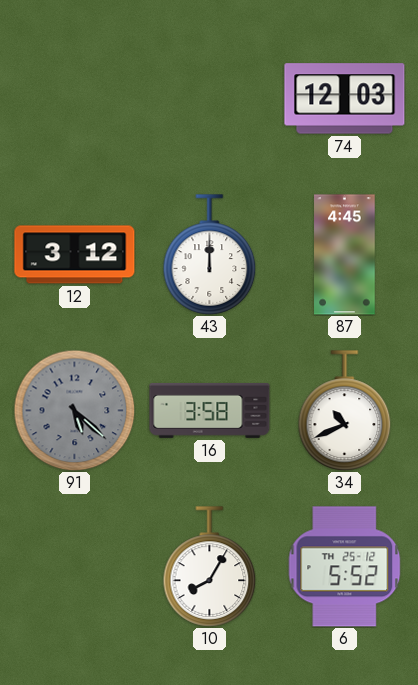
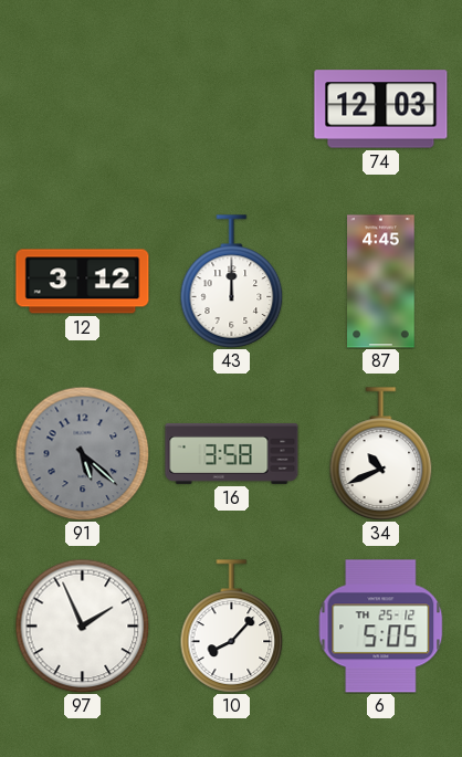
97: none -> 1:56 (82, 625)
10: 8:05 -> 8:07 (232, 627)
6: 5:52 -> 5:05 (381, 627)
